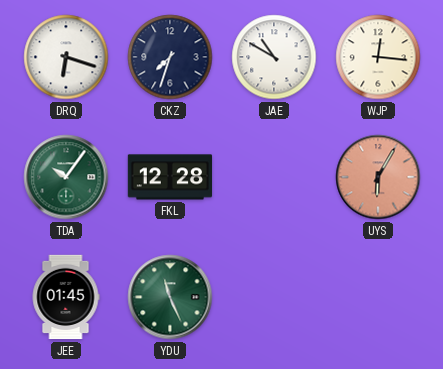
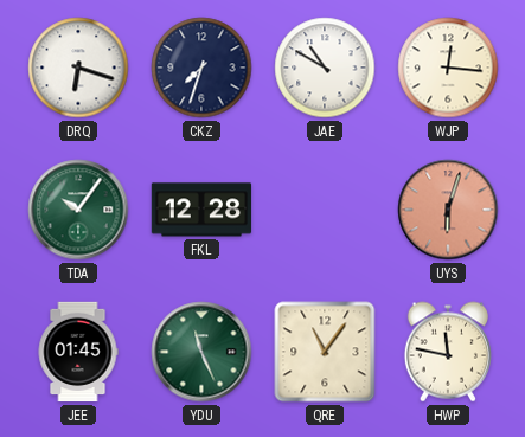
UYS: 6:05 -> 6:03 (448, 210)
QRE: none -> 11:06 (325, 352)
HWP: none -> 11:47 (448, 352)
